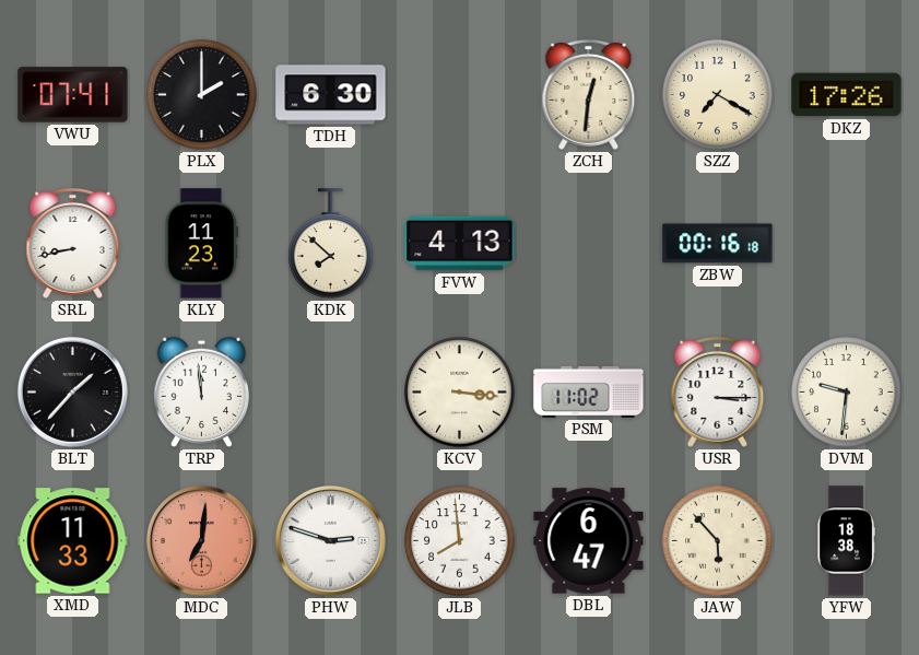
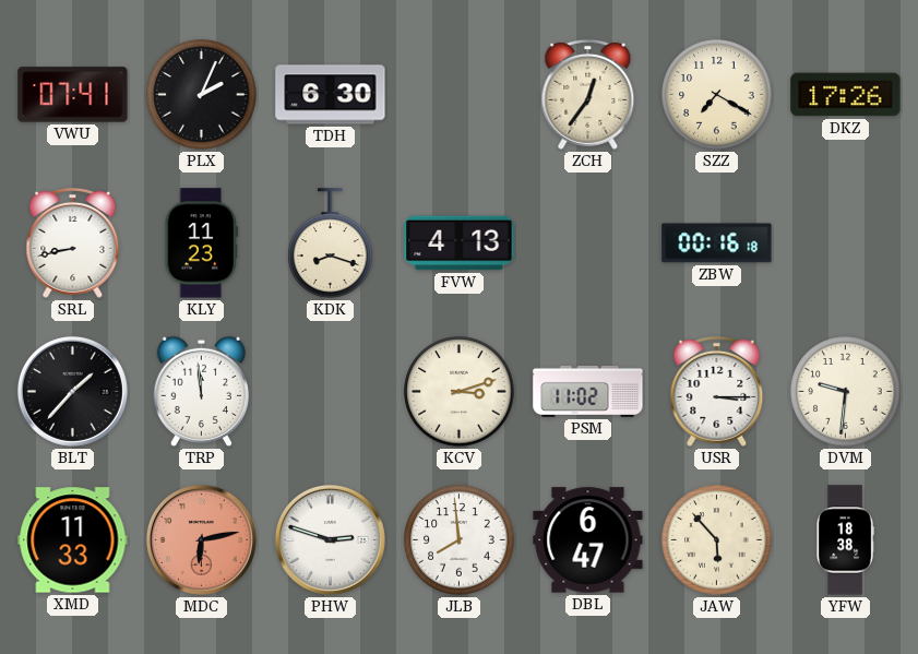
PLX: 2:00 -> 2:04 (202, 95)
ZCH: 12:31 -> 12:36 (588, 94)
KDK: 7:52 -> 8:18 (331, 243)
KCV: 3:16 -> 3:12 (460, 392)
MDC: 7:01 -> 6:13 (201, 539)
